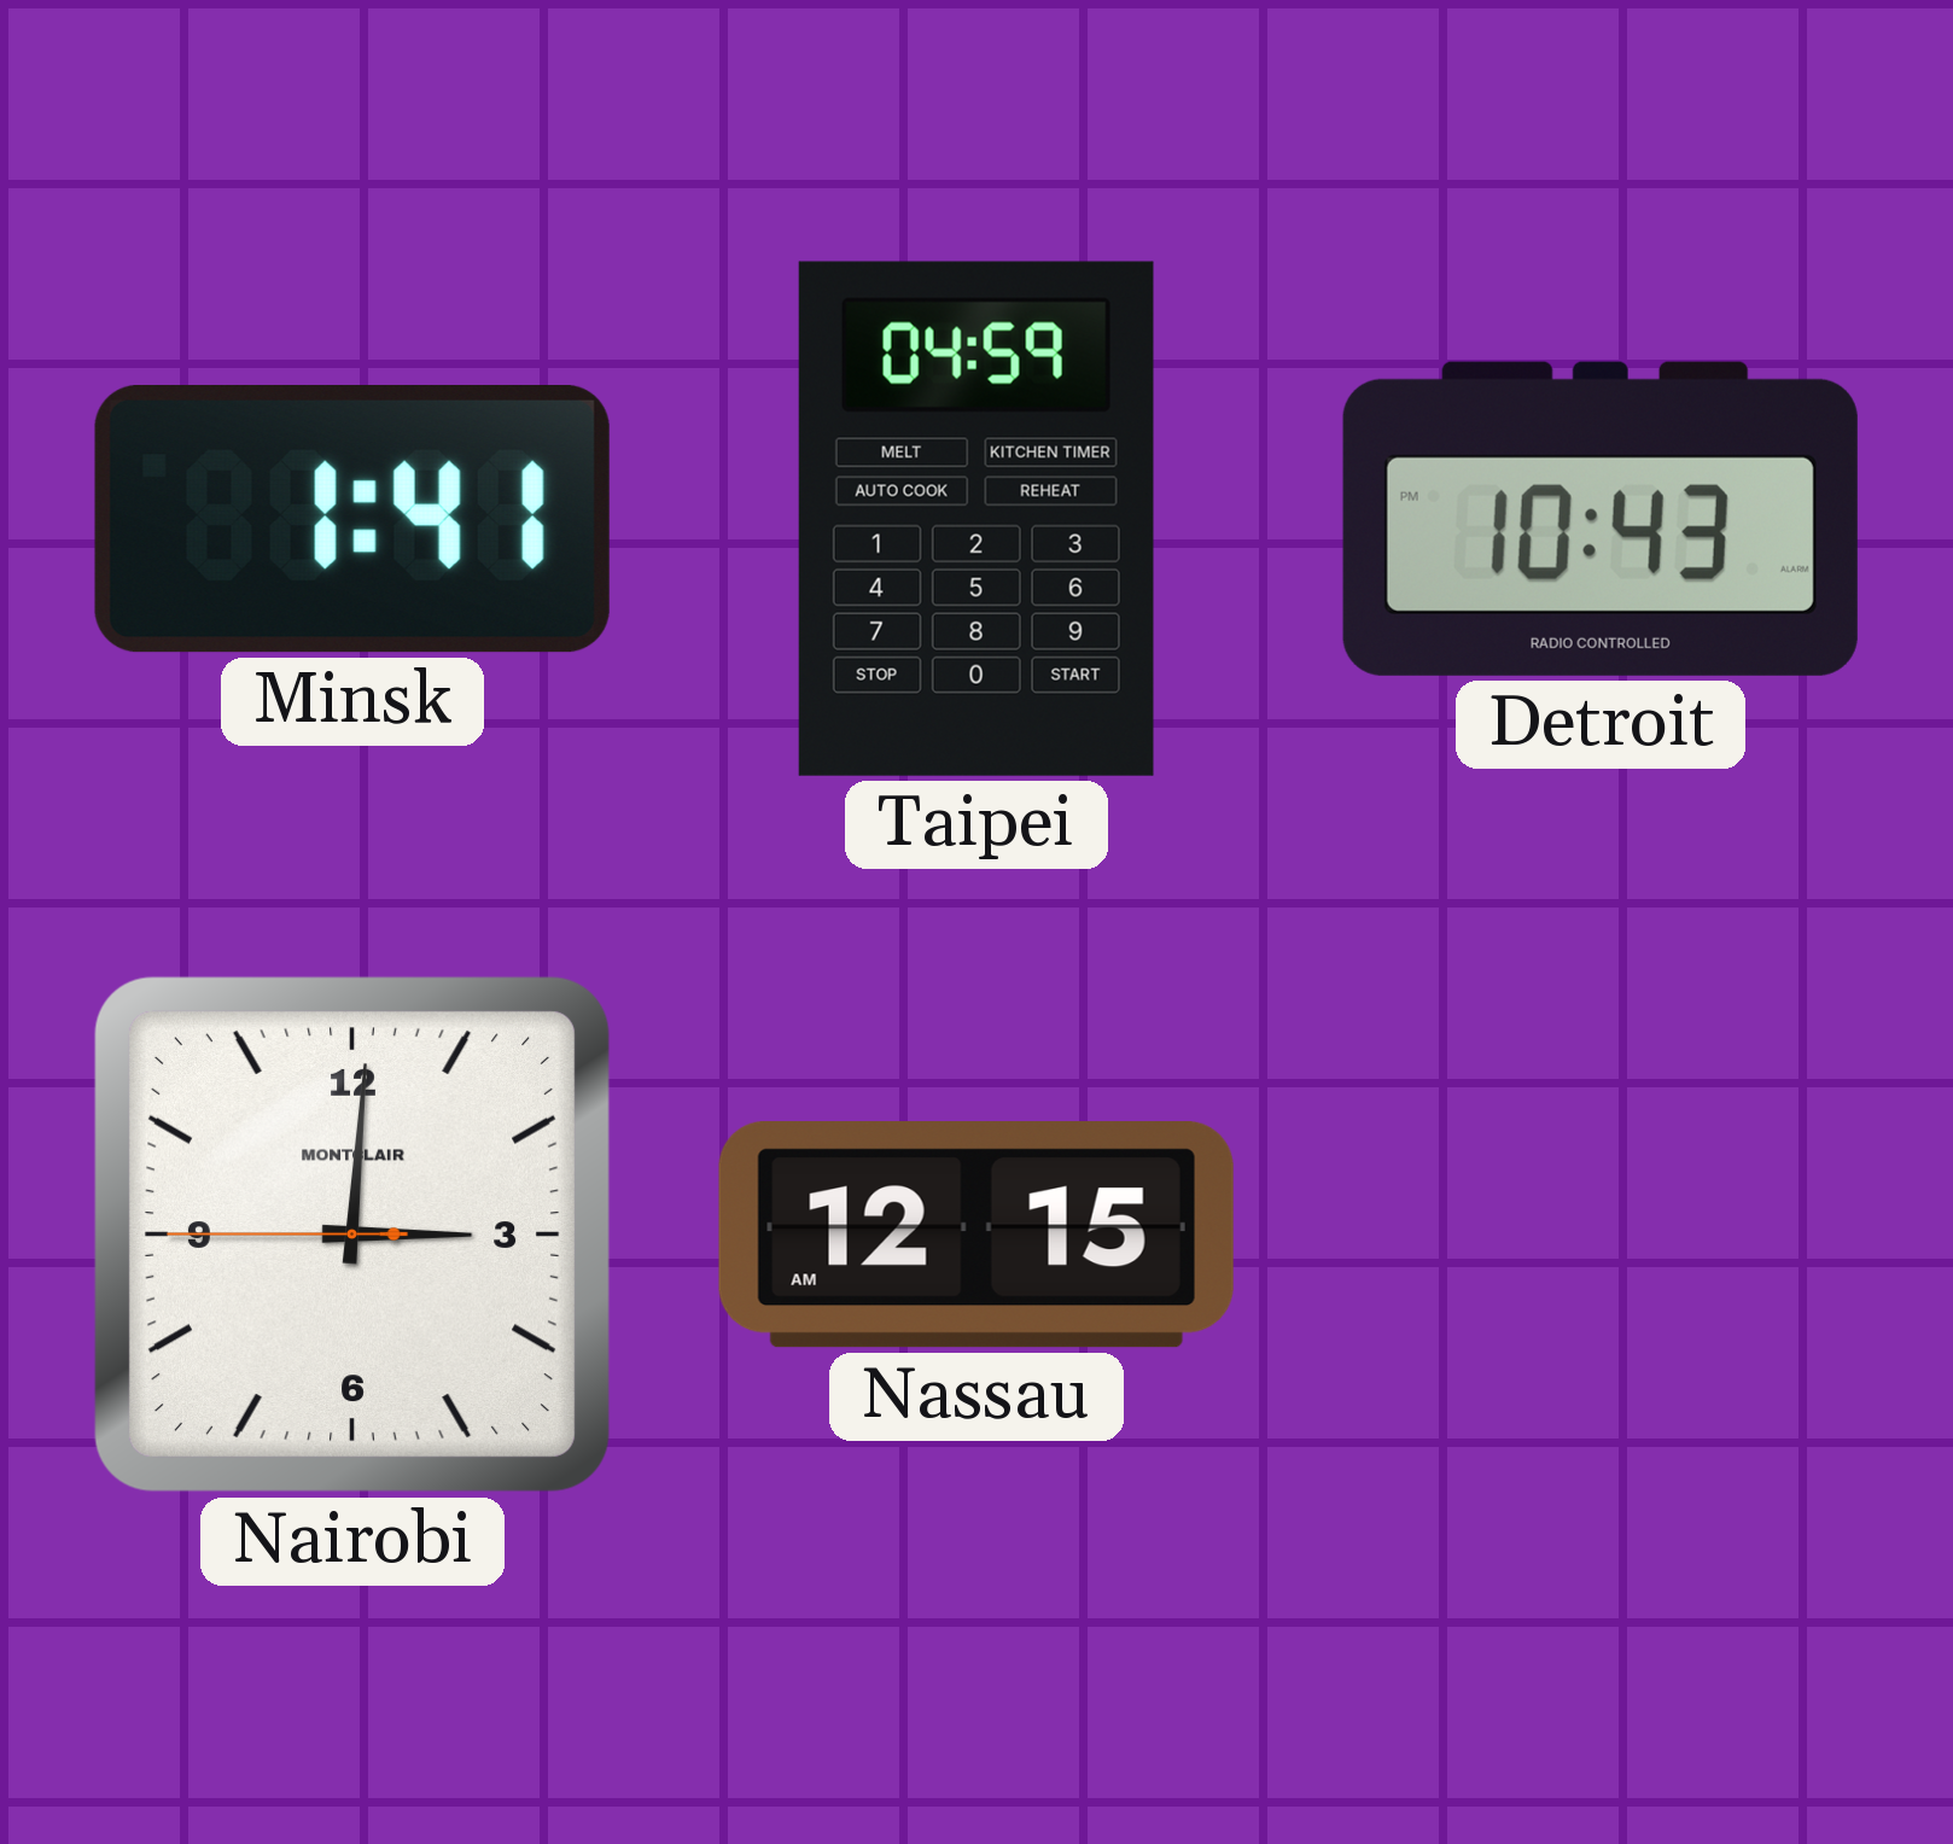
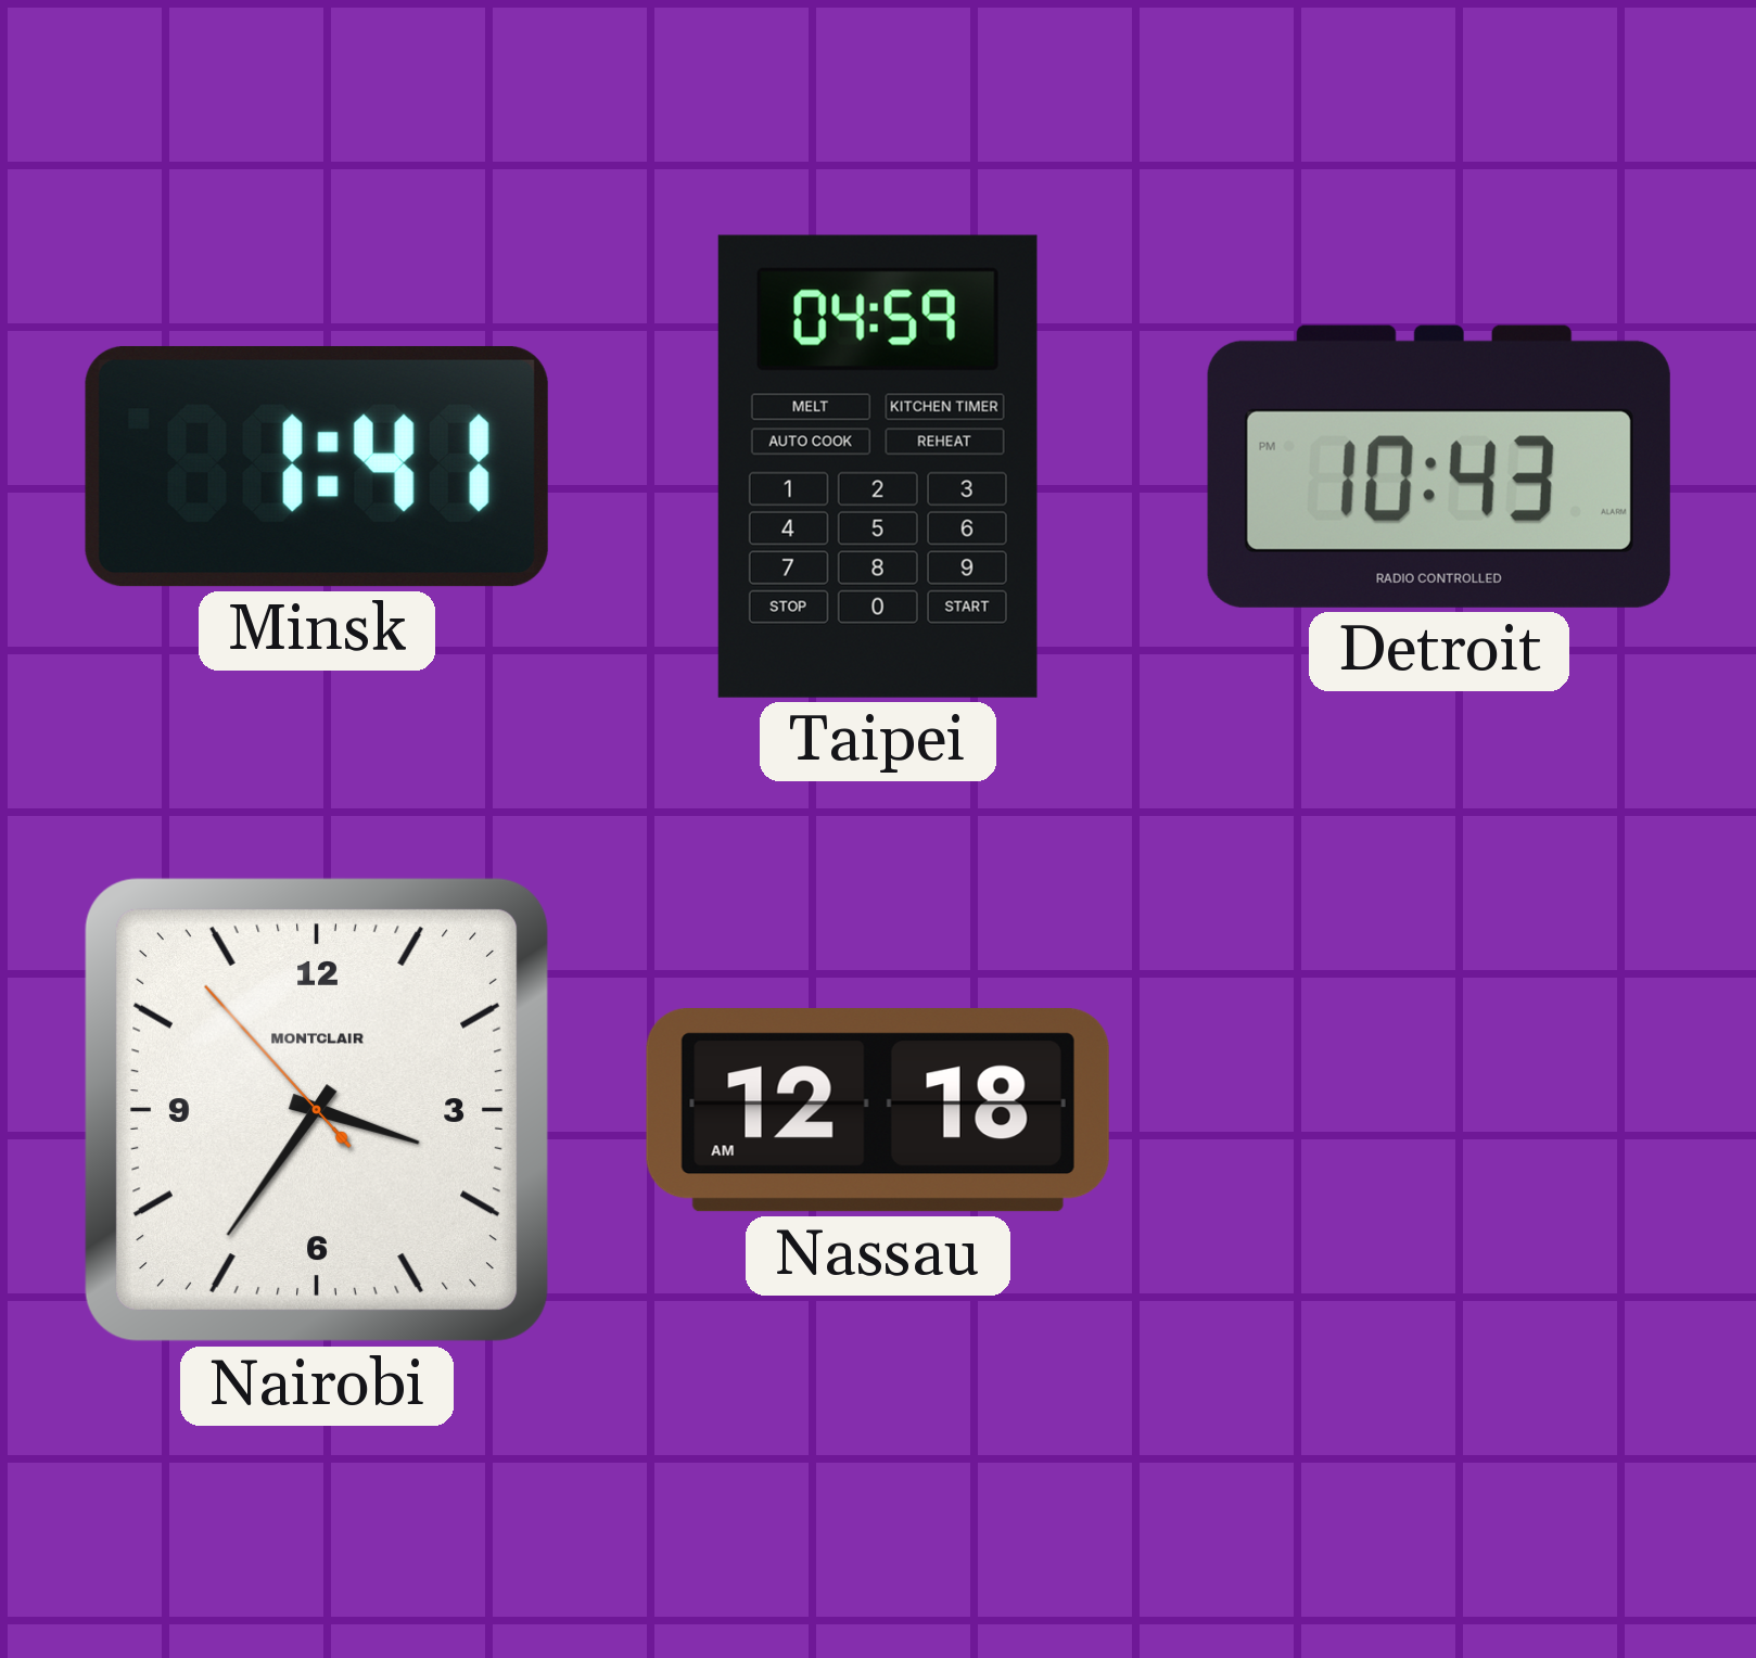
Nairobi: 3:00 -> 3:35 (317, 1110)
Nassau: 12:15 -> 12:18 (878, 1111)
